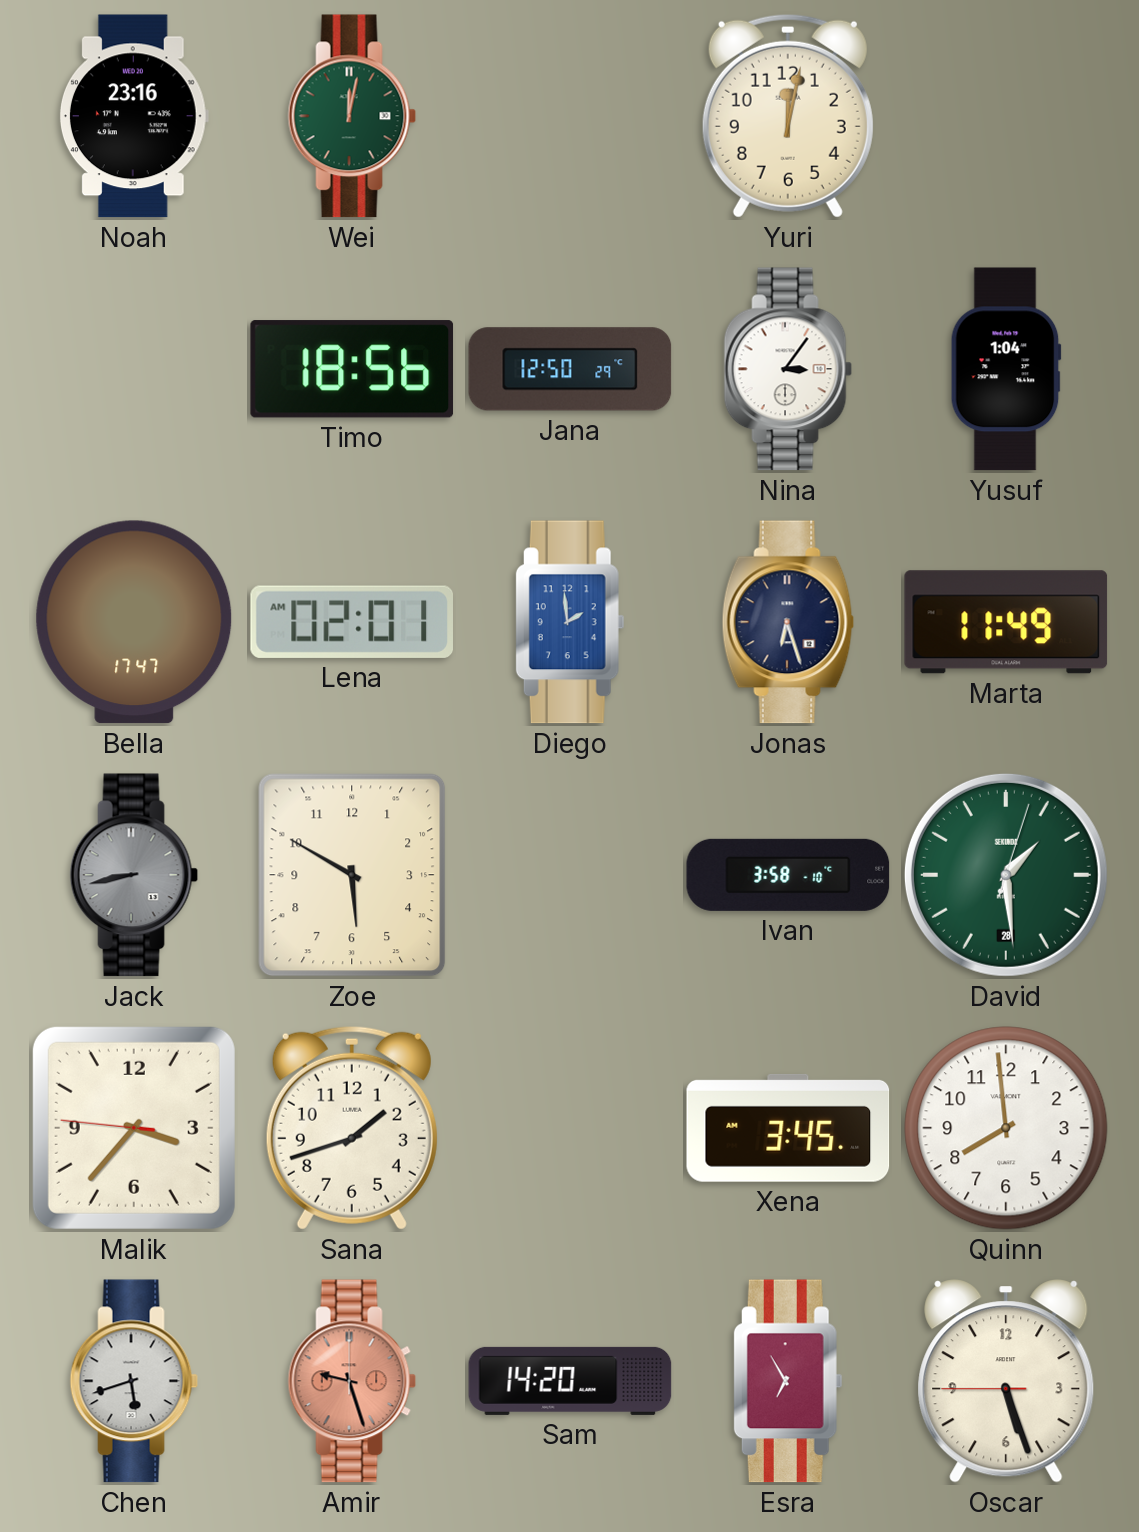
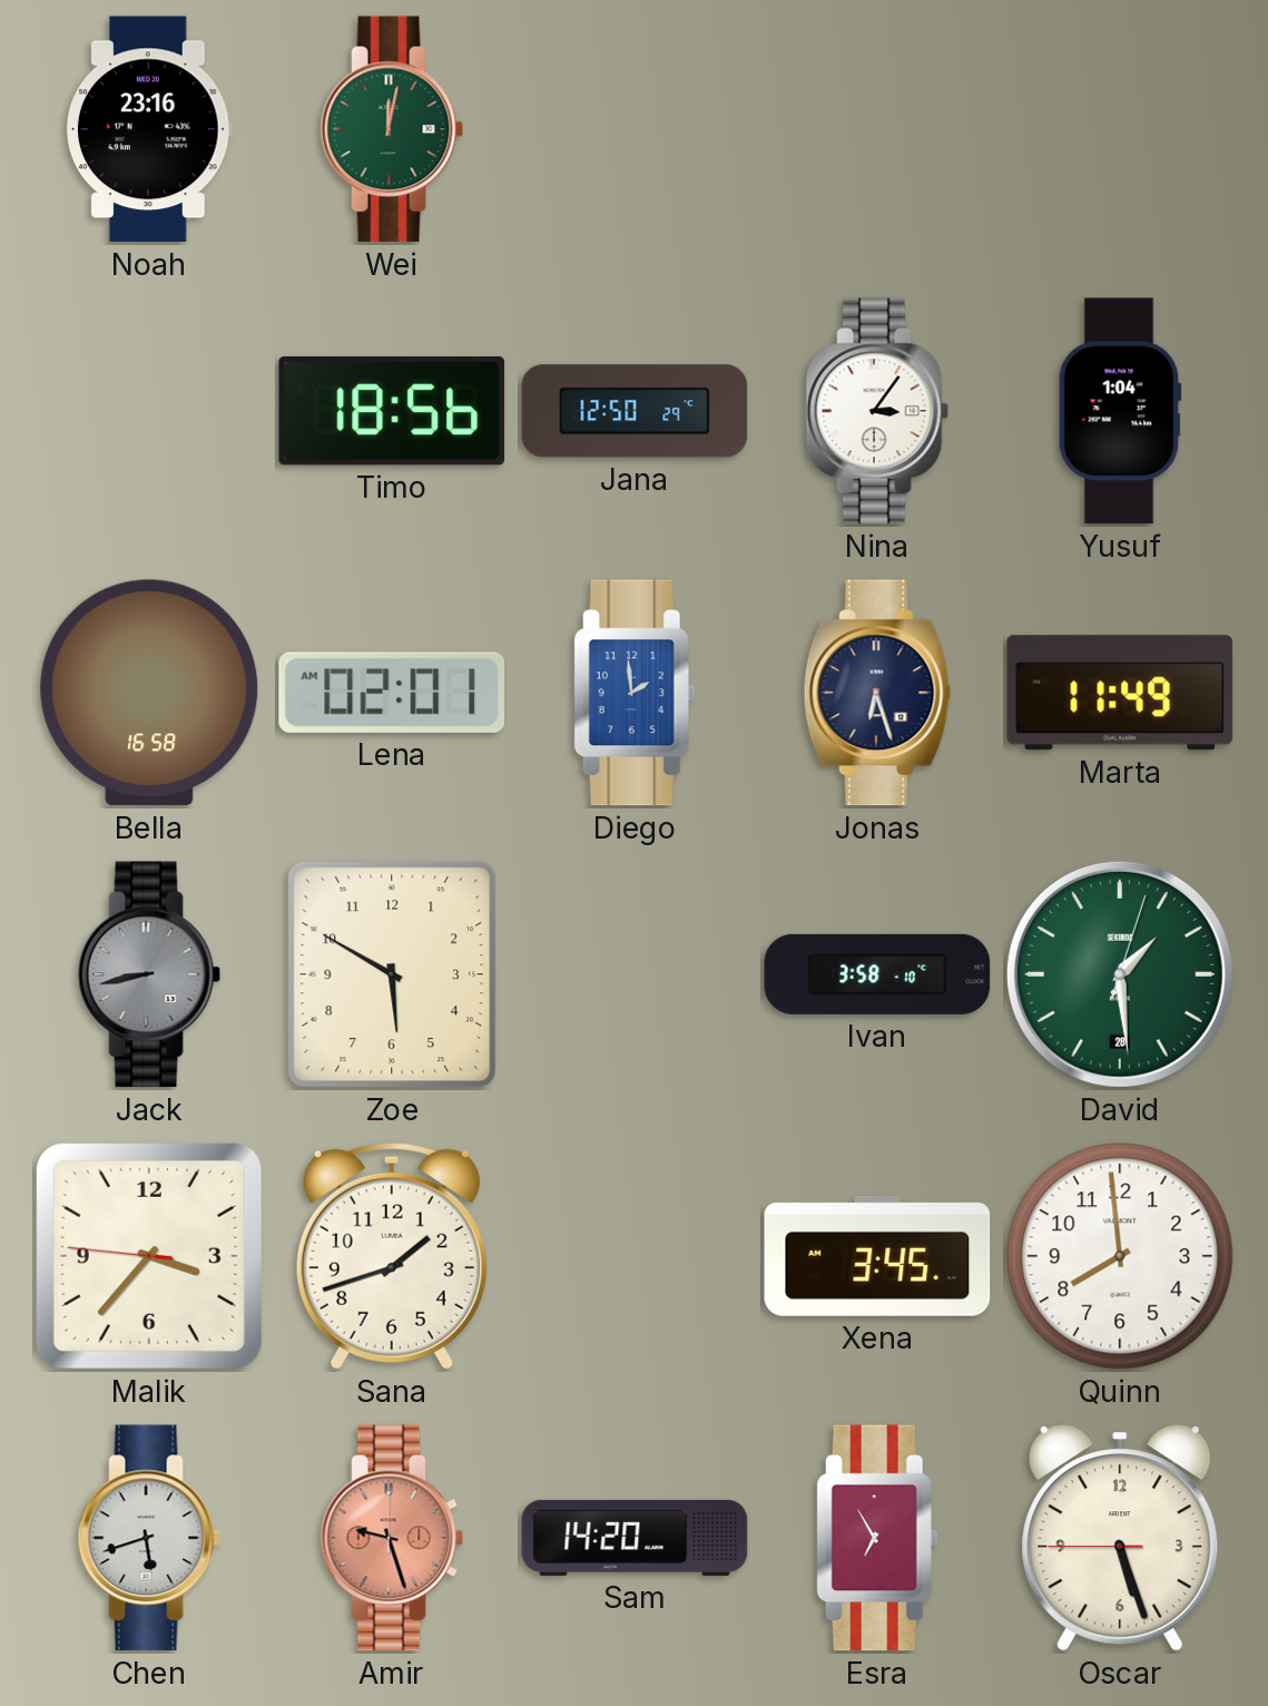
Yuri: 12:02 -> none (788, 116)
Bella: 17:47 -> 16:58 (149, 693)
